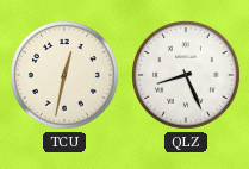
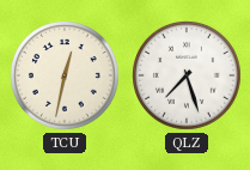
QLZ: 8:26 -> 7:27 (188, 77)
